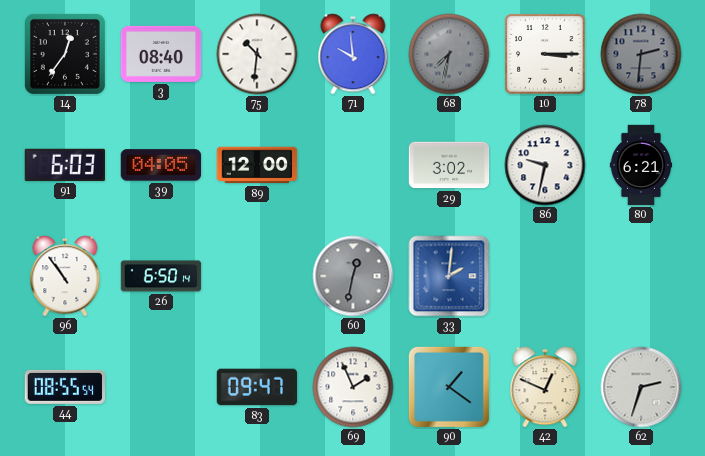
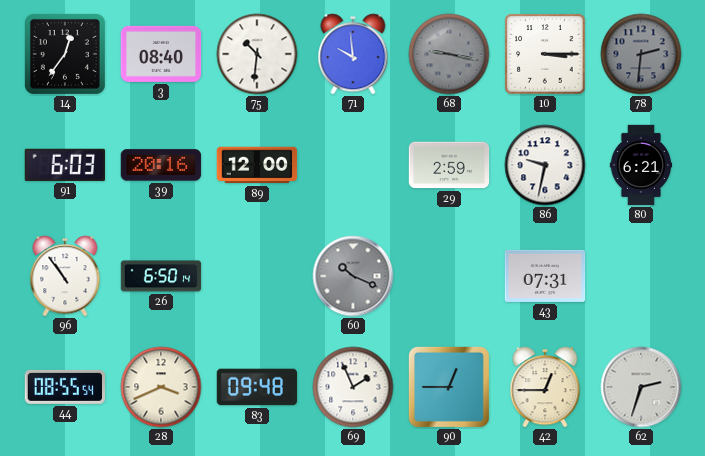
68: 7:32 -> 9:17 (449, 54)
39: 04:05 -> 20:16 (161, 165)
29: 3:02 -> 2:59 (449, 165)
60: 12:32 -> 10:19 (353, 276)
33: 2:01 -> none (449, 276)
43: none -> 07:31 (545, 276)
28: none -> 3:41 (161, 387)
83: 09:47 -> 09:48 (257, 387)
90: 1:21 -> 12:45 (449, 387)
42: 12:49 -> 12:45 (545, 387)
